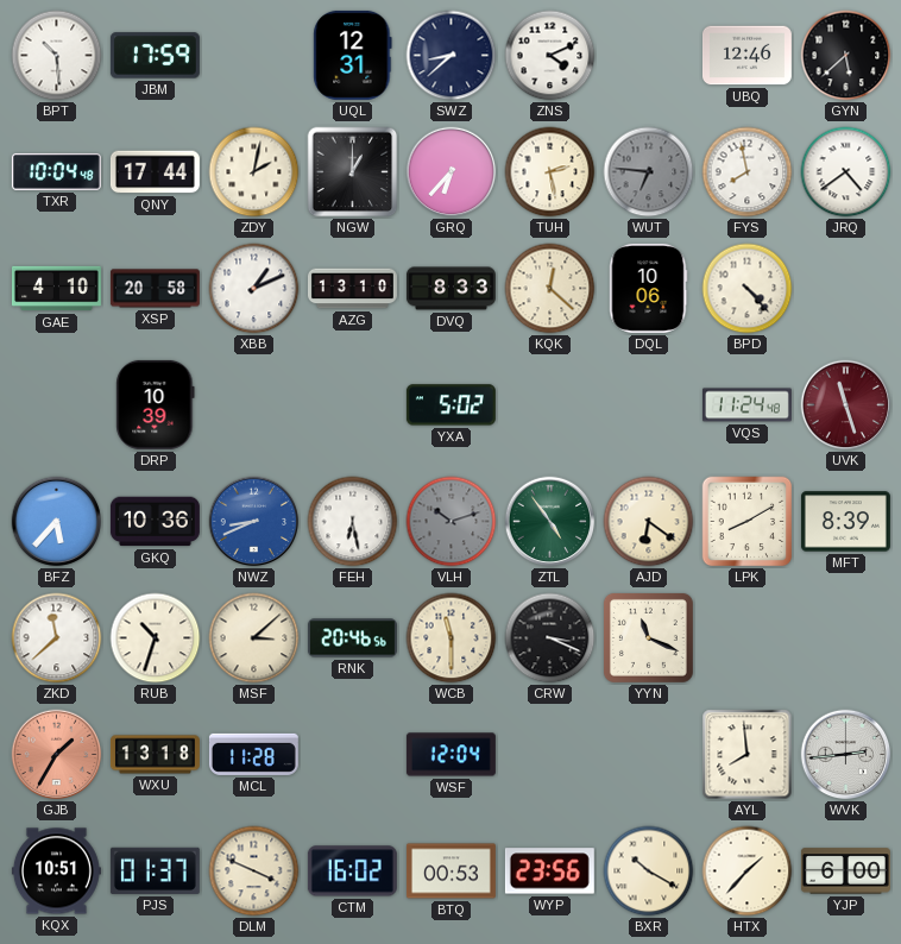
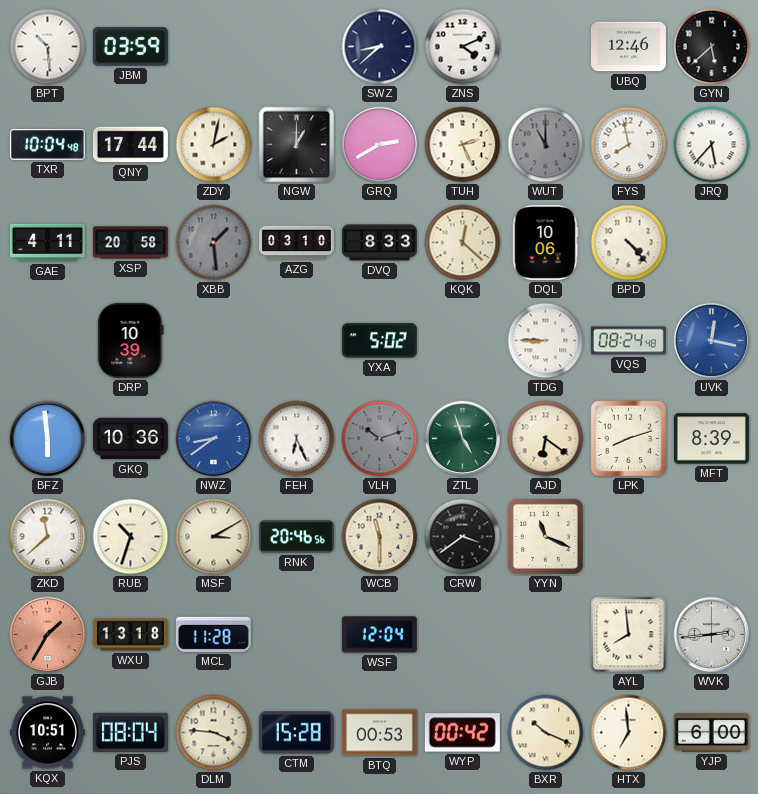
JBM: 17:59 -> 03:59 (130, 47)
UQL: 12:31 -> none (353, 55)
GRQ: 6:37 -> 2:40 (380, 145)
TUH: 2:28 -> 2:26 (463, 145)
WUT: 6:46 -> 11:00 (546, 145)
JRQ: 4:39 -> 5:37 (712, 145)
GAE: 4:10 -> 4:11 (47, 243)
XBB: 1:11 -> 1:29 (214, 243)
XBB dial: white -> grey (214, 243)
AZG: 13:10 -> 03:10 (296, 243)
TDG: none -> 8:45 (546, 341)
VQS: 11:24 -> 08:24 (628, 341)
UVK: 11:27 -> 12:17 (712, 341)
UVK dial: burgundy -> blue (712, 341)
BFZ: 5:37 -> 5:59 (48, 439)
NWZ: 8:41 -> 8:39 (214, 439)
FEH: 6:28 -> 6:26 (297, 439)
ZTL: 4:54 -> 4:57 (463, 439)
LPK: 8:10 -> 8:12 (629, 439)
MSF: 3:08 -> 3:10 (214, 537)
CRW: 3:19 -> 3:39 (463, 537)
PJS: 01:37 -> 08:04 (130, 732)
DLM: 3:49 -> 3:46 (214, 733)
CTM: 16:02 -> 15:28 (296, 733)
WYP: 23:56 -> 00:42 (462, 733)
BXR: 10:20 -> 10:19 (546, 733)
HTX: 1:37 -> 6:59 (629, 733)
